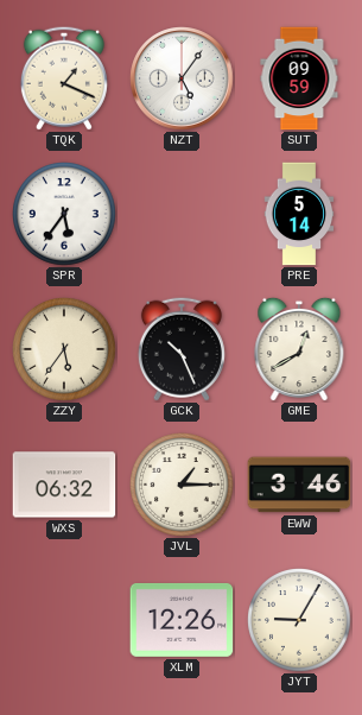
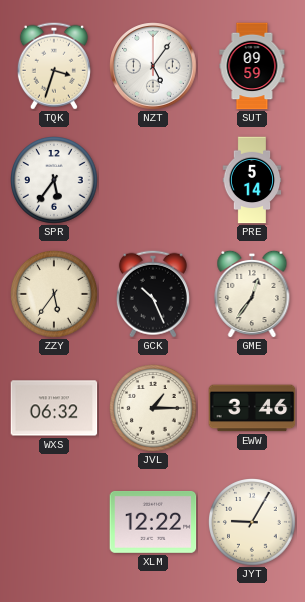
TQK: 1:19 -> 3:33 (54, 66)
GME: 12:40 -> 12:36 (252, 294)
XLM: 12:26 -> 12:22 (153, 522)
